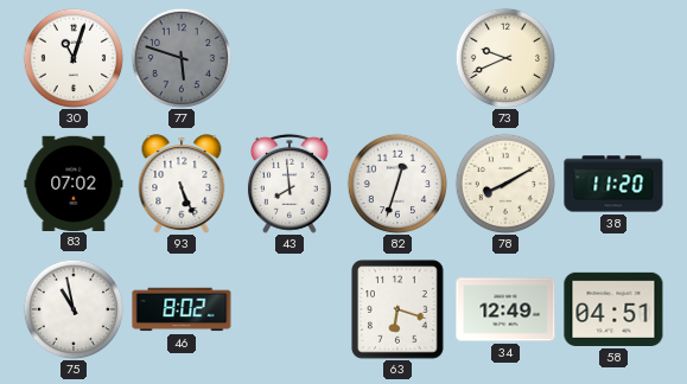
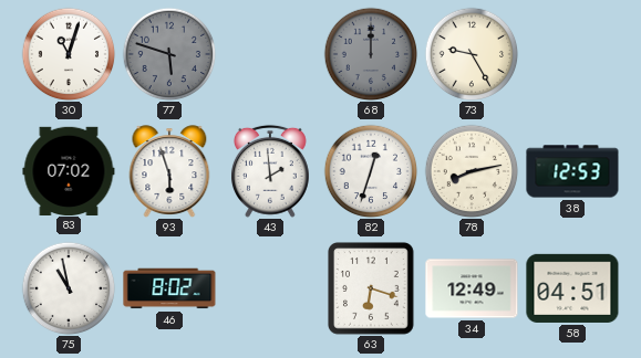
68: none -> 12:00 (371, 54)
73: 9:41 -> 9:25 (472, 54)
93: 5:26 -> 5:57 (169, 171)
43: 7:59 -> 1:59 (270, 171)
78: 8:10 -> 8:13 (472, 171)
38: 11:20 -> 12:53 (572, 171)
